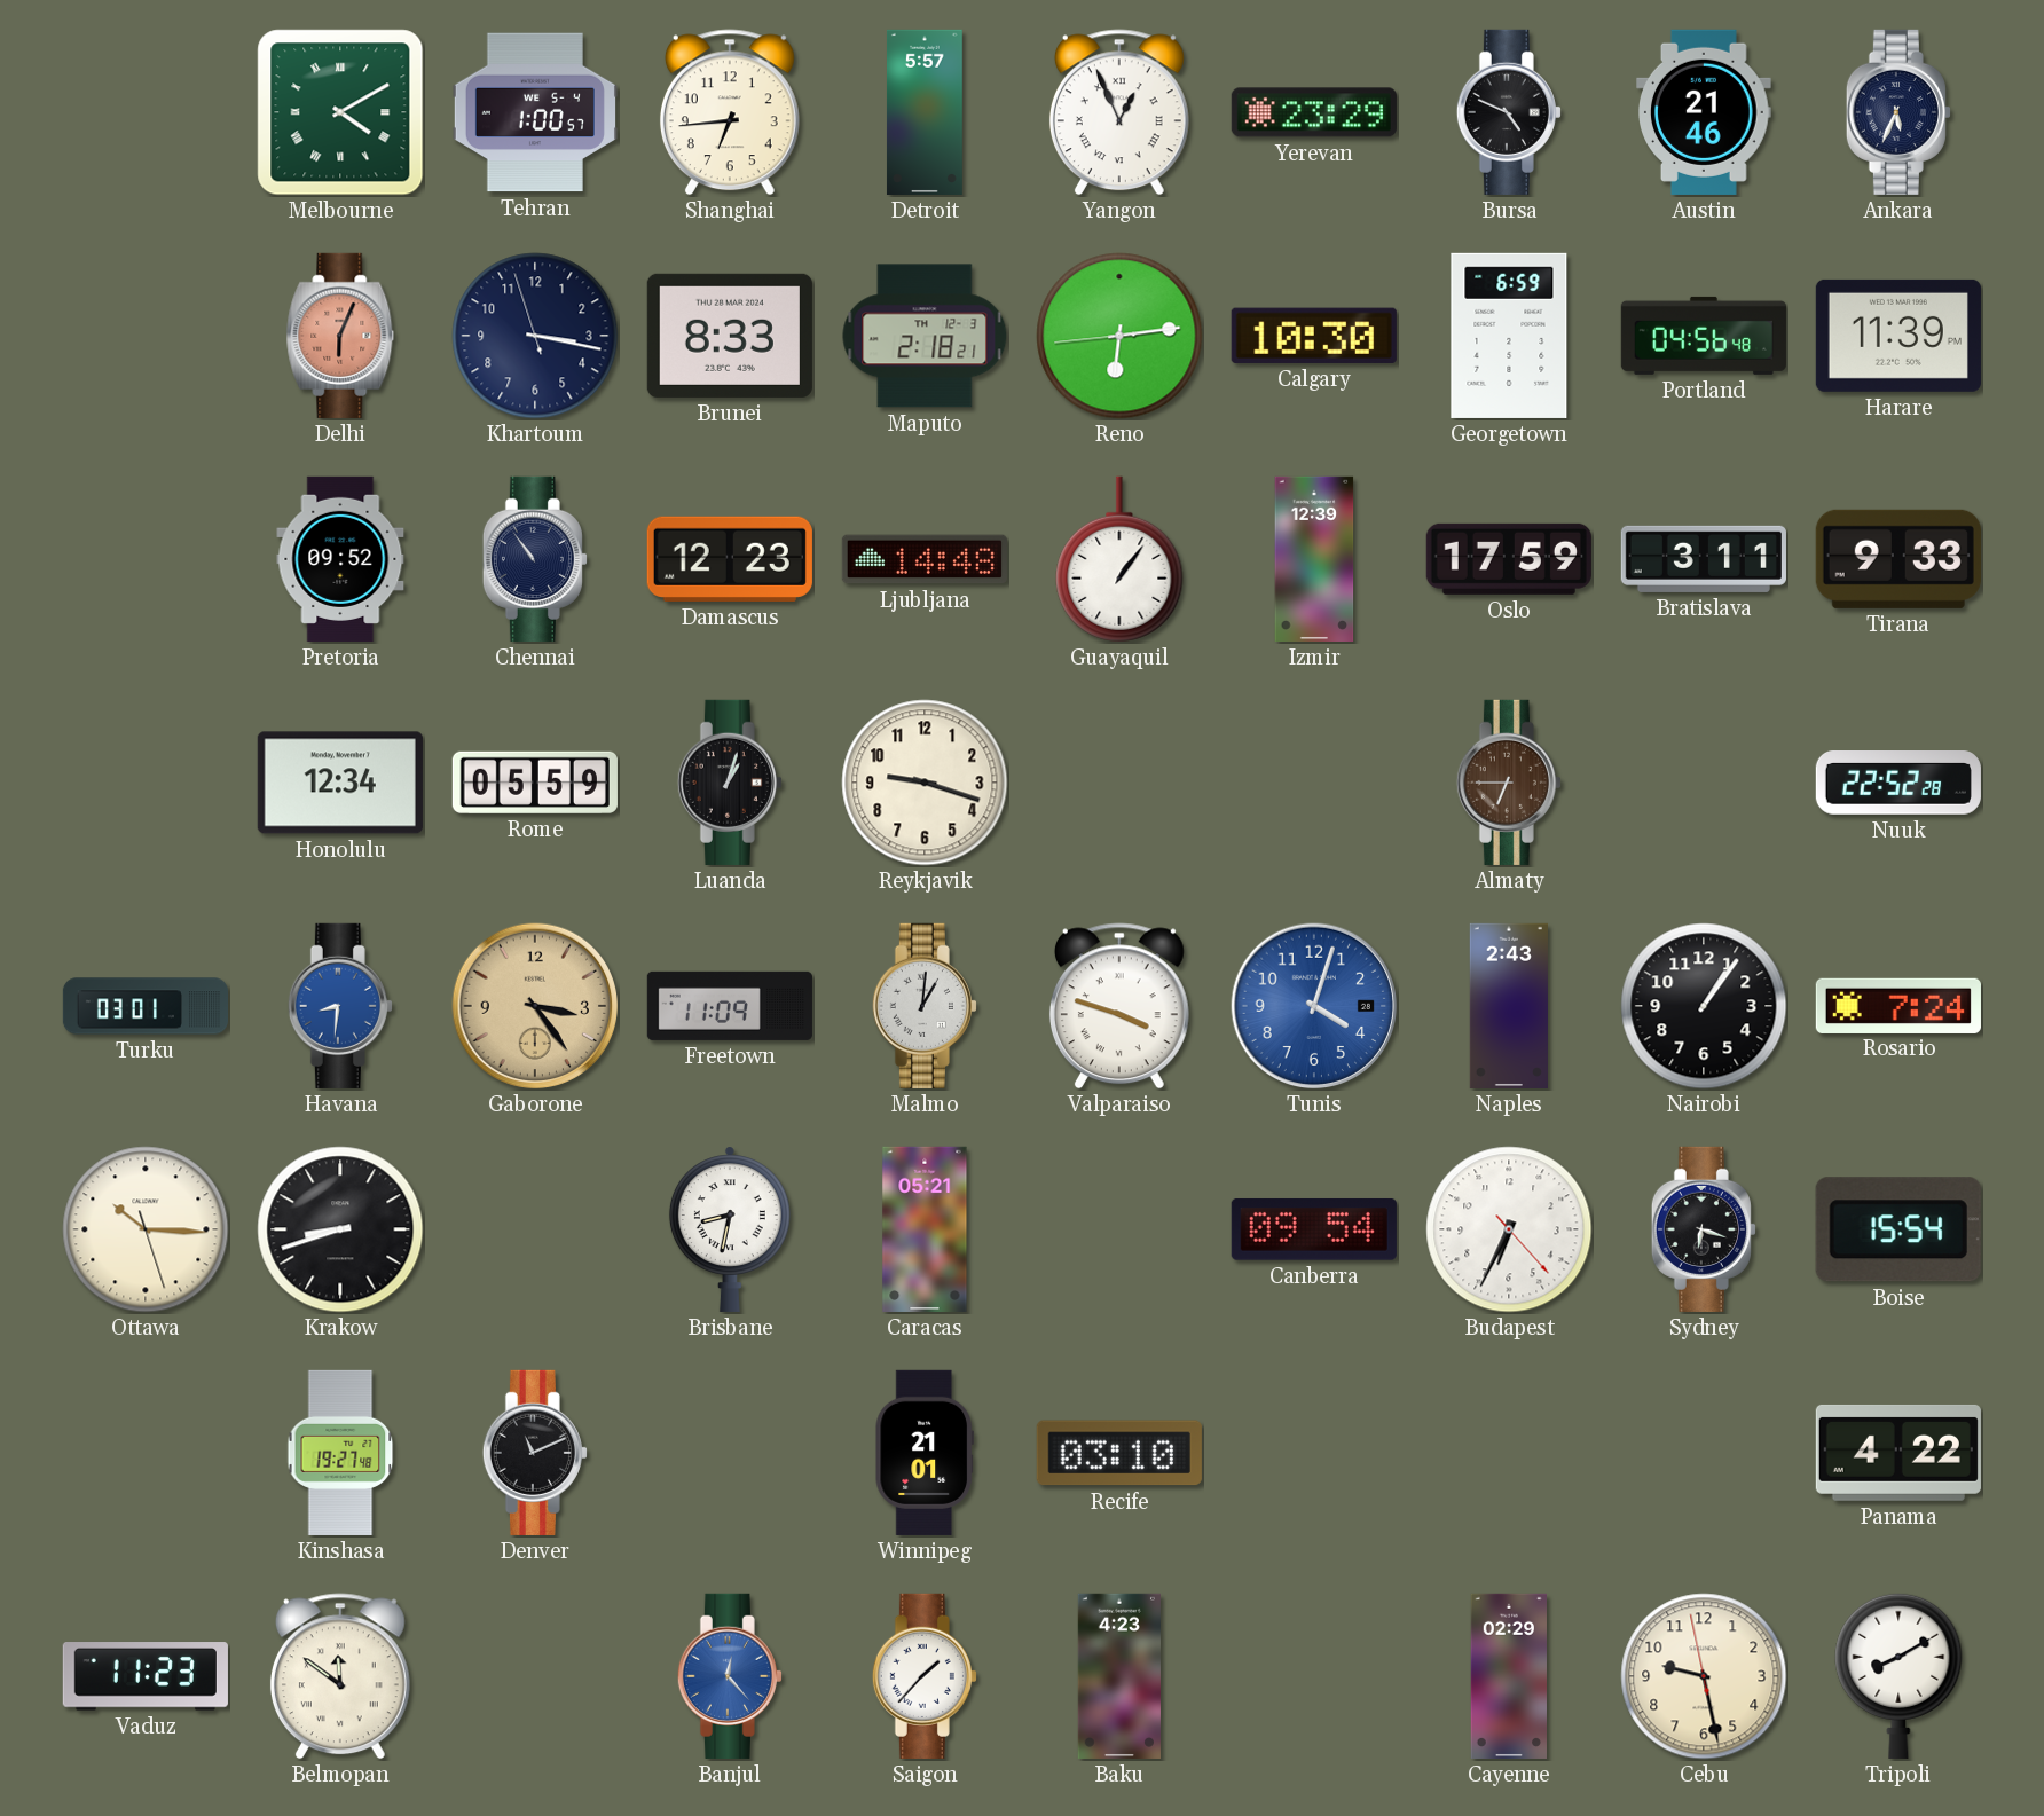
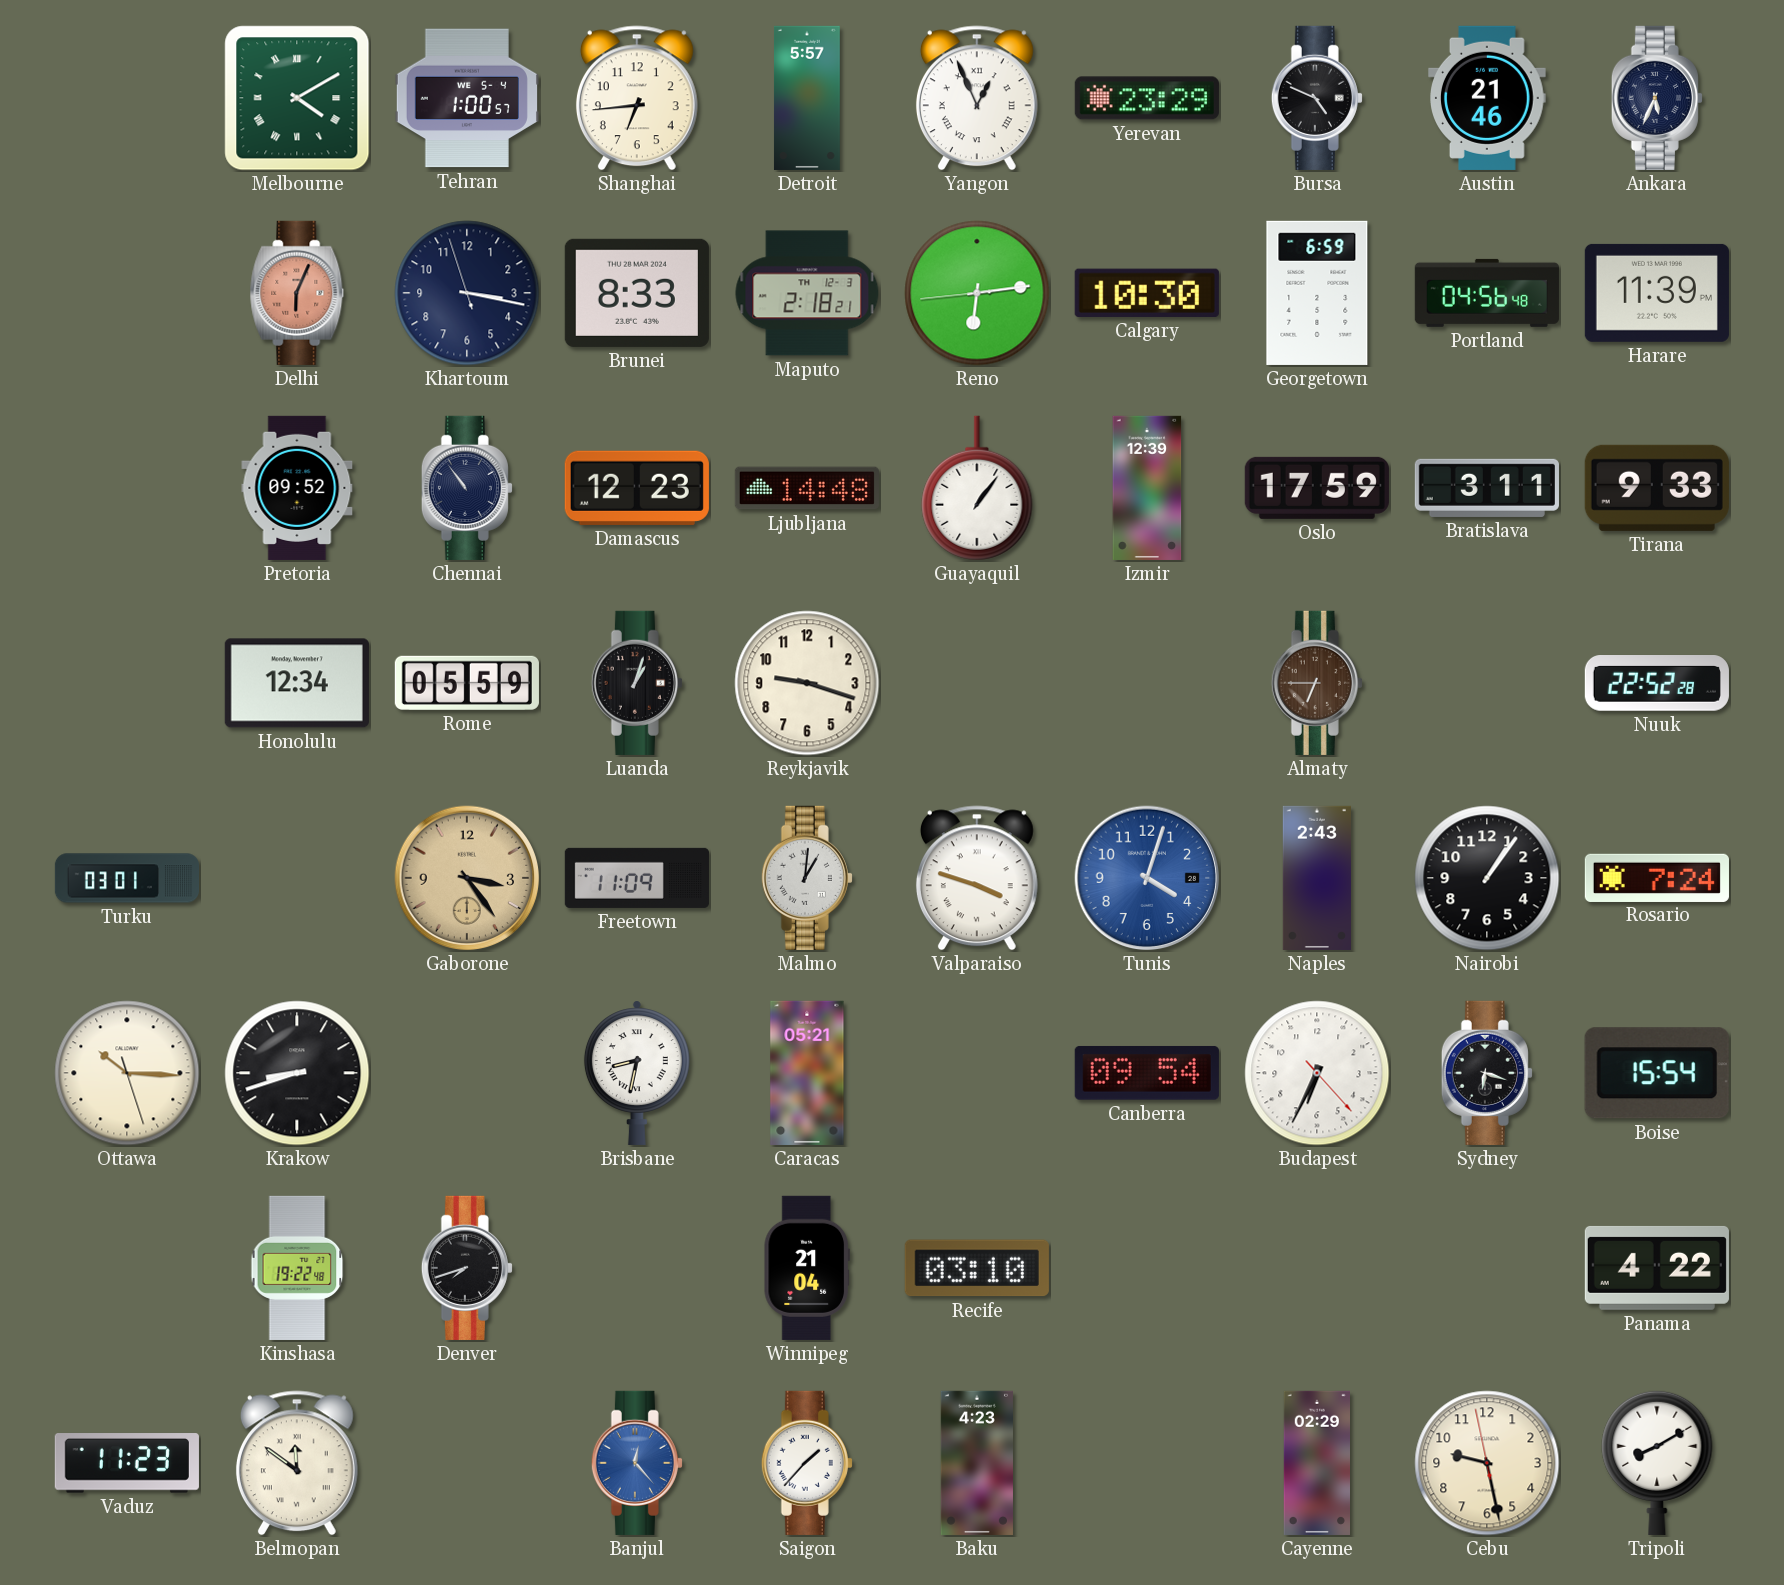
Havana: 8:31 -> none (340, 1006)
Kinshasa: 19:27 -> 19:22 (297, 1268)
Denver: 11:11 -> 7:42 (467, 1268)
Winnipeg: 21:01 -> 21:04 (807, 1268)
